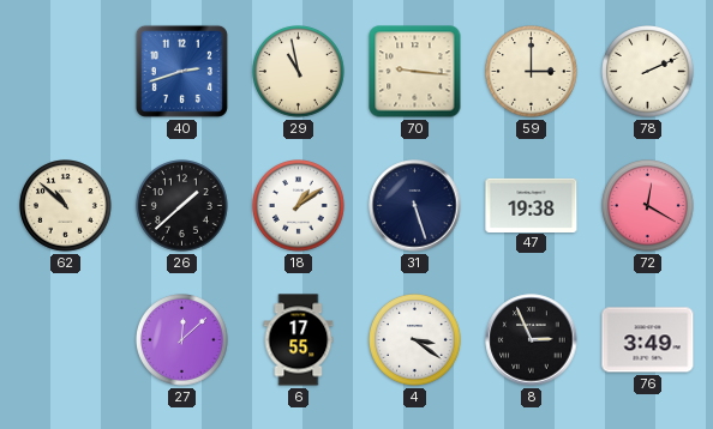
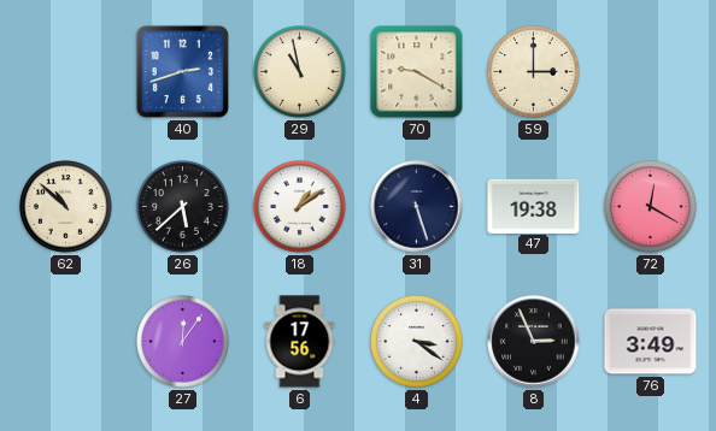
70: 9:16 -> 9:20 (417, 72)
78: 2:11 -> none (648, 72)
26: 1:38 -> 5:38 (183, 207)
27: 12:08 -> 12:06 (183, 342)
6: 17:55 -> 17:56 (300, 342)
